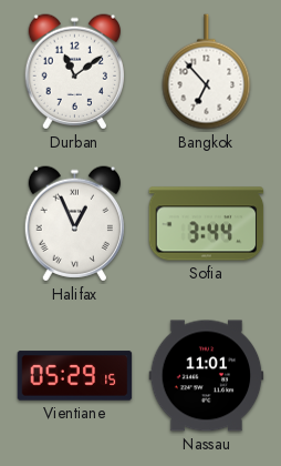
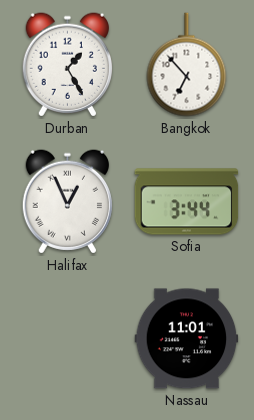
Durban: 11:09 -> 1:25 (67, 65)
Vientiane: 05:29 -> none (75, 376)
